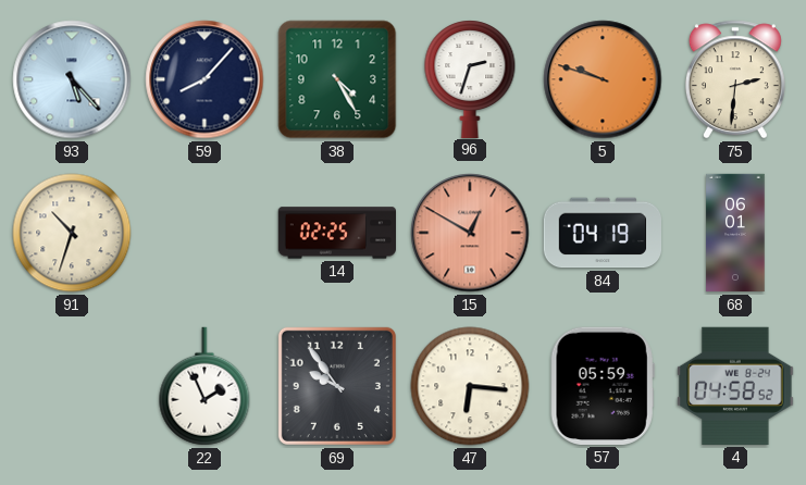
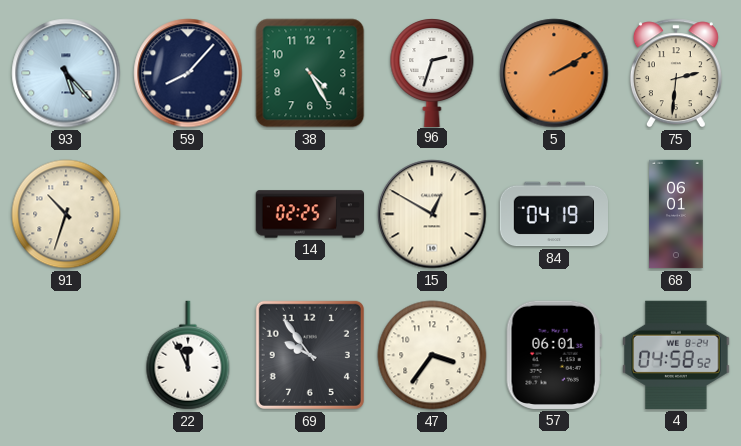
5: 9:48 -> 2:10 (554, 73)
15 dial: salmon -> cream (432, 214)
22: 1:56 -> 11:56 (188, 355)
47: 6:16 -> 3:36 (432, 355)
57: 05:59 -> 06:01 (554, 355)
